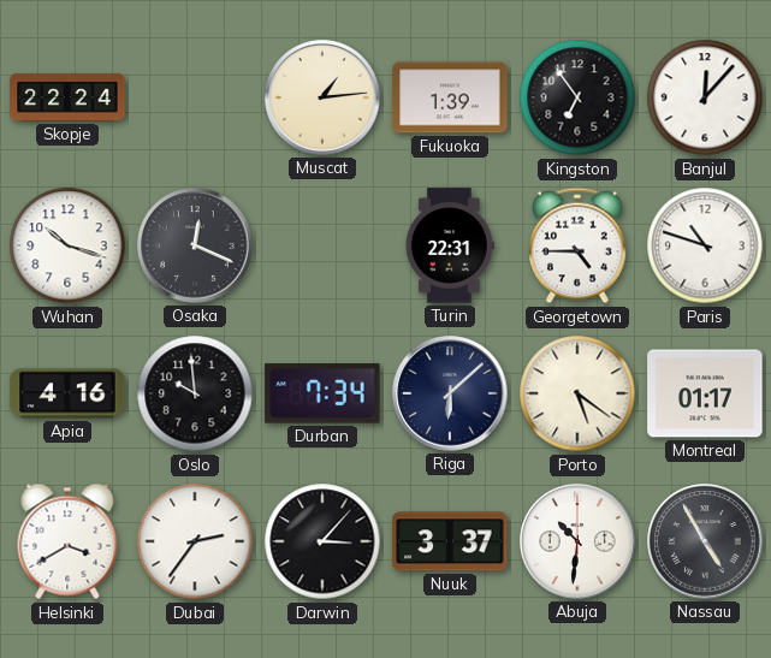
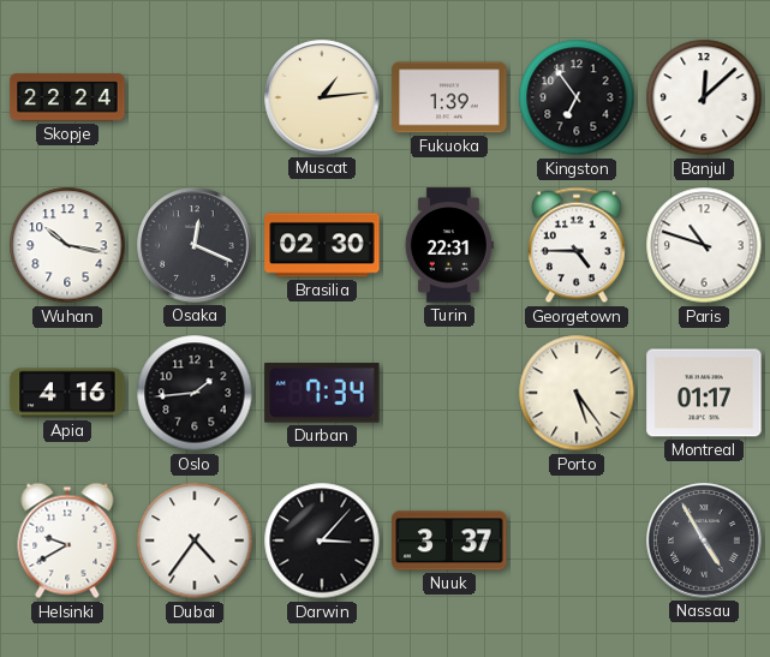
Banjul: 12:07 -> 12:08 (704, 97)
Wuhan: 10:18 -> 10:17 (67, 245)
Brasilia: none -> 02:30 (322, 245)
Oslo: 9:59 -> 1:44 (195, 393)
Riga: 6:08 -> none (450, 393)
Porto: 5:21 -> 5:24 (577, 393)
Helsinki: 3:40 -> 9:40 (67, 540)
Dubai: 2:36 -> 4:36 (195, 540)
Abuja: 10:31 -> none (577, 541)
